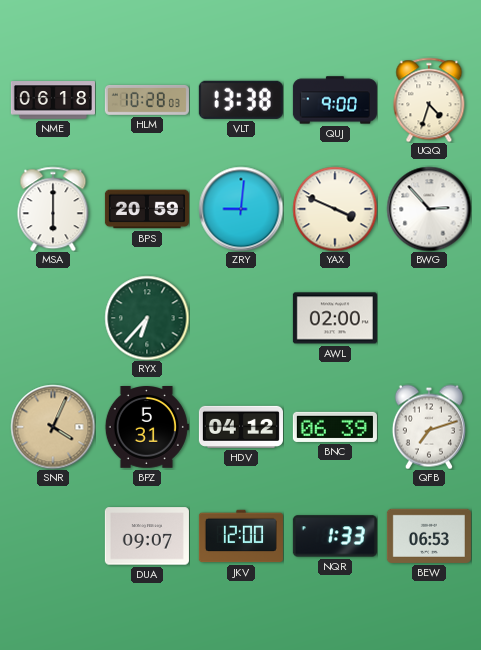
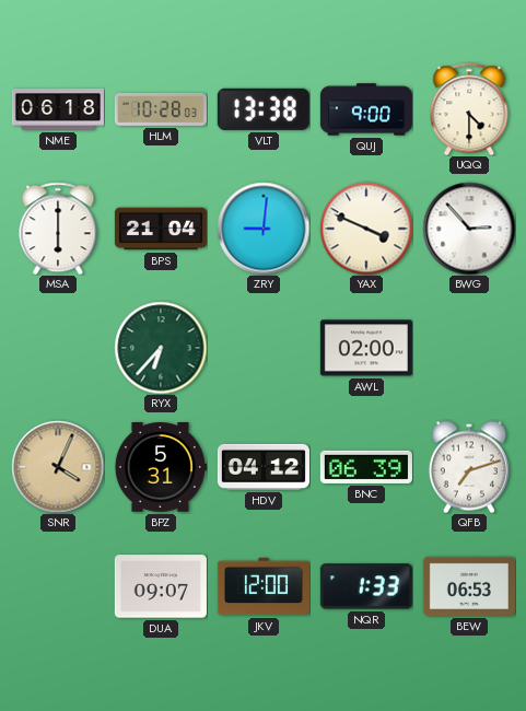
UQQ: 4:33 -> 4:30 (469, 109)
BPS: 20:59 -> 21:04 (161, 229)
